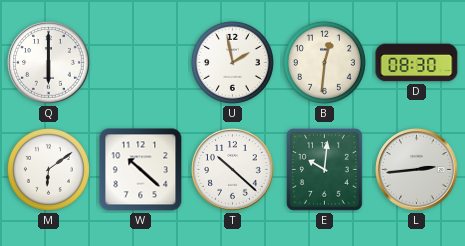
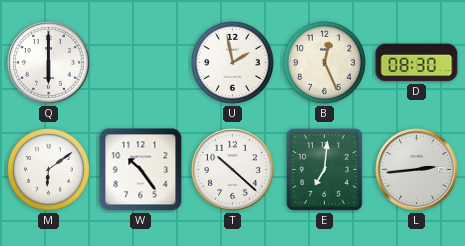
B: 12:31 -> 12:26 (324, 62)
W: 10:22 -> 10:24 (141, 170)
E: 10:01 -> 7:01 (325, 170)
